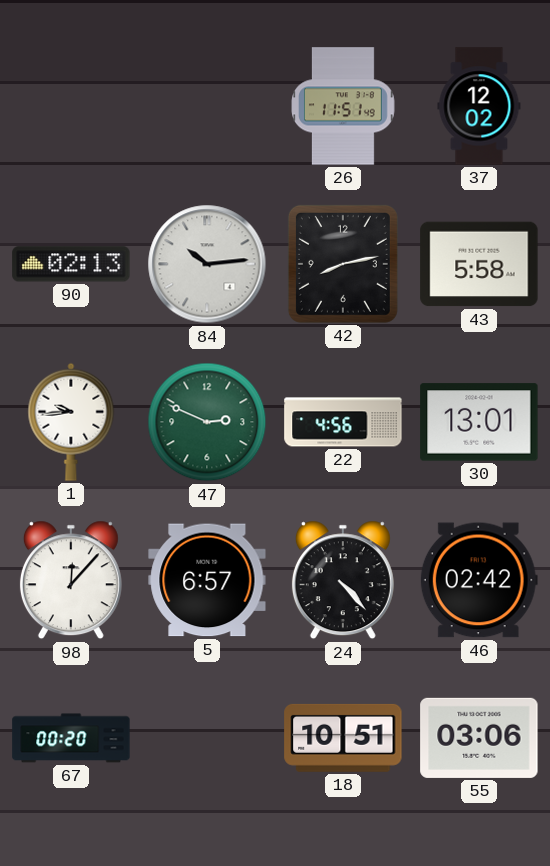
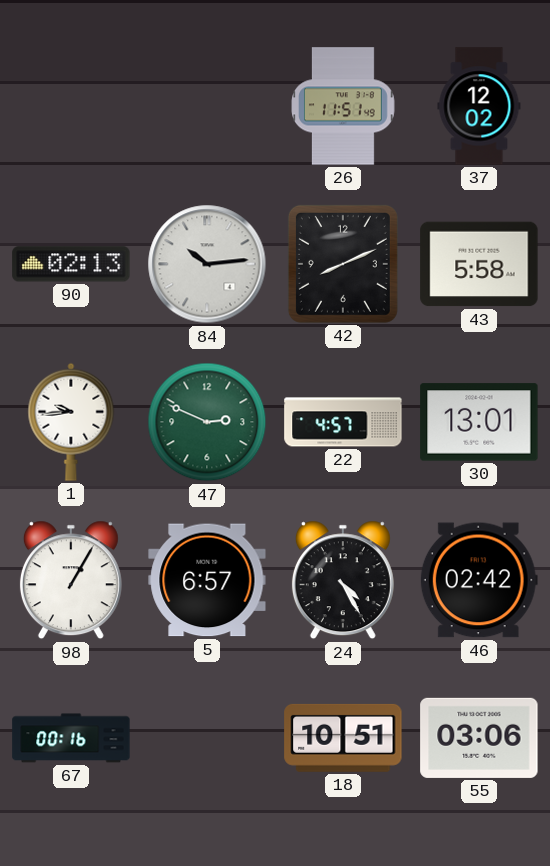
42: 8:13 -> 8:11 (343, 264)
22: 4:56 -> 4:57 (343, 422)
98: 12:07 -> 1:05 (71, 580)
24: 4:23 -> 4:25 (343, 580)
67: 00:20 -> 00:16 (71, 738)
